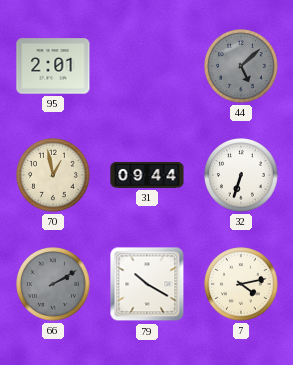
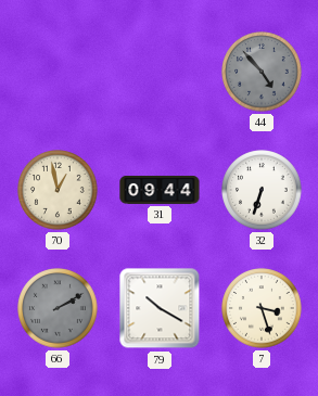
95: 2:01 -> none (53, 66)
44: 5:08 -> 4:53 (262, 72)
7: 4:13 -> 3:27 (262, 308)
